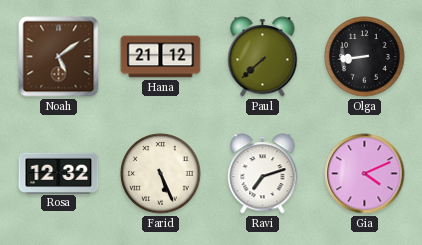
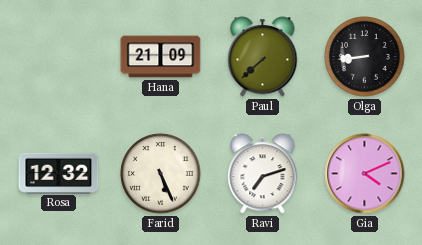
Noah: 5:09 -> none (59, 57)
Hana: 21:12 -> 21:09 (161, 57)
